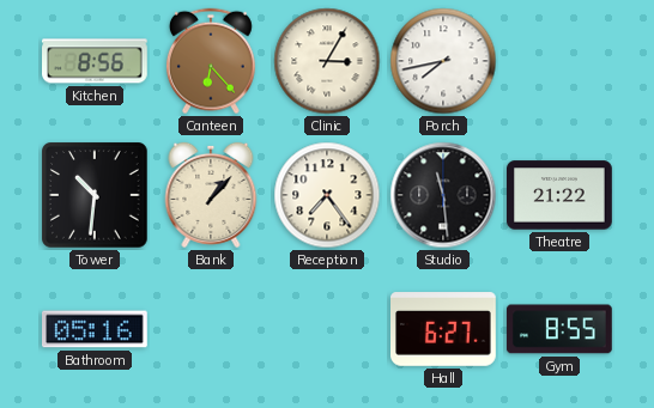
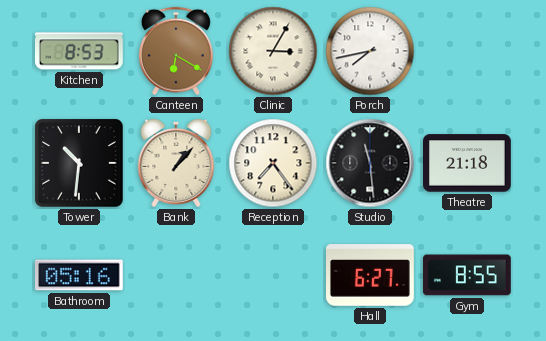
Kitchen: 8:56 -> 8:53 (80, 51)
Canteen: 6:23 -> 6:20 (176, 51)
Theatre: 21:22 -> 21:18 (468, 163)
